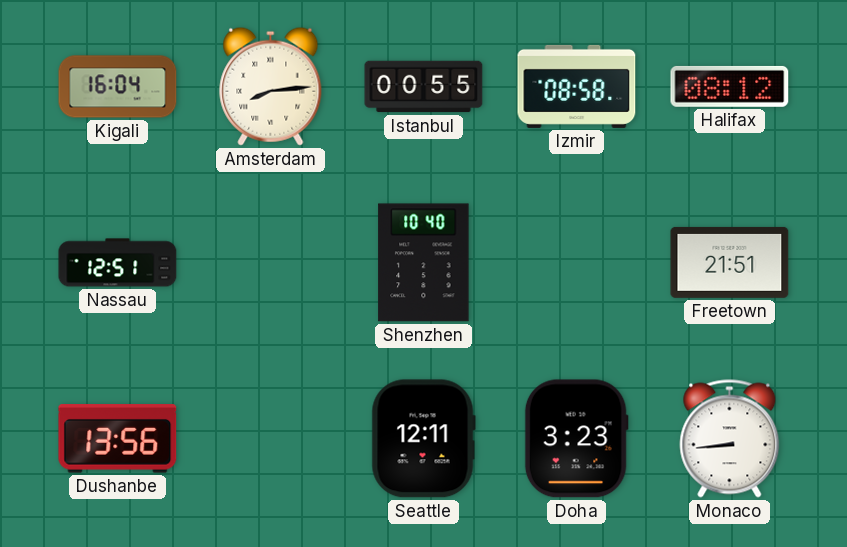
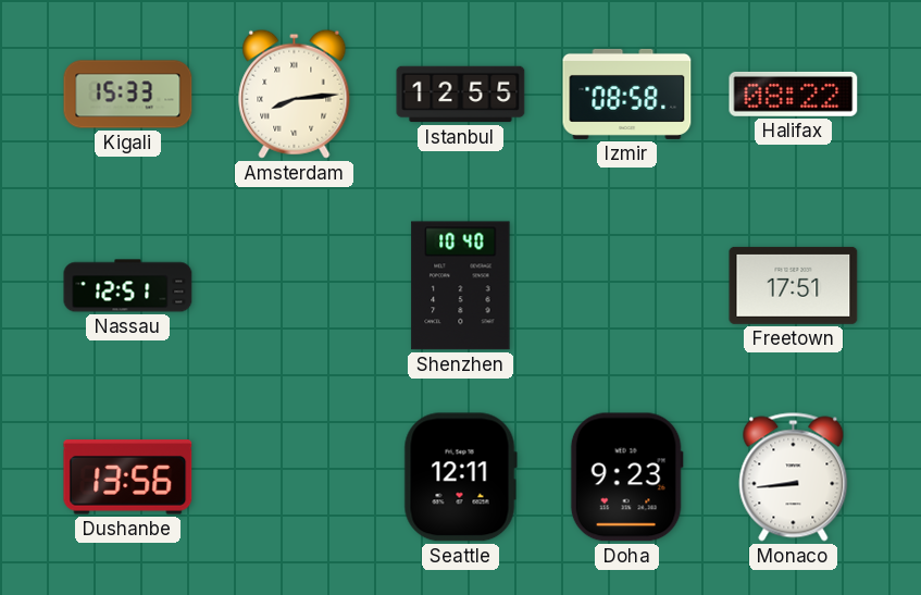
Kigali: 16:04 -> 15:33 (128, 95)
Istanbul: 00:55 -> 12:55 (461, 95)
Halifax: 08:12 -> 08:22 (794, 94)
Freetown: 21:51 -> 17:51 (794, 285)
Doha: 3:23 -> 9:23 (626, 478)
